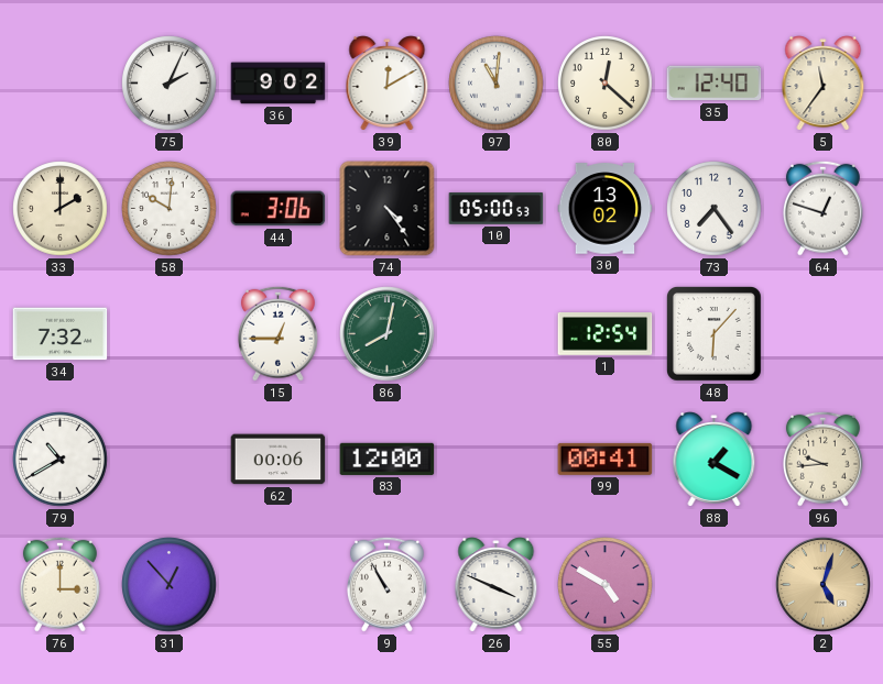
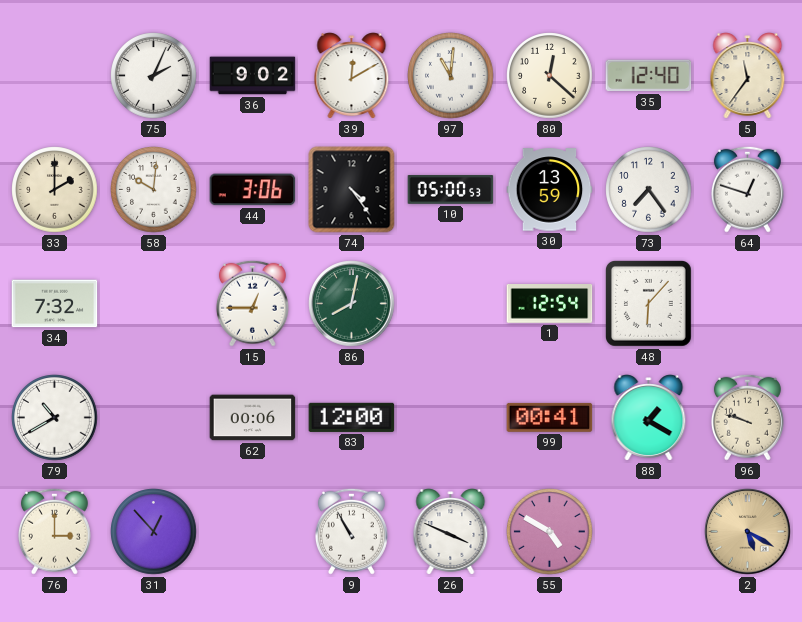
30: 13:02 -> 13:59 (550, 190)
96: 9:44 -> 9:48 (747, 417)
2: 5:03 -> 5:20 (748, 532)
